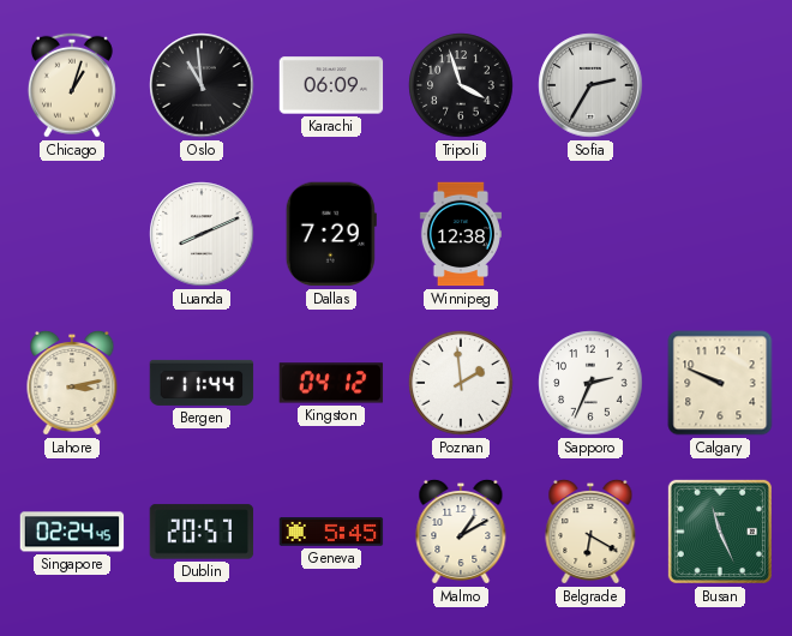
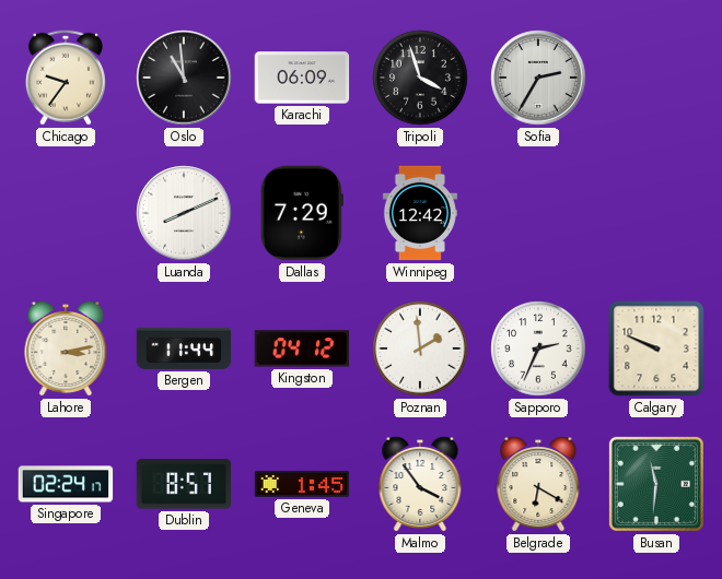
Chicago: 1:03 -> 9:36 (66, 78)
Winnipeg: 12:38 -> 12:42 (420, 213)
Singapore: 02:24:45 -> 02:24:17 (66, 484)
Dublin: 20:57 -> 8:57 (184, 484)
Geneva: 5:45 -> 1:45 (302, 484)
Malmo: 1:10 -> 3:54 (420, 484)
Busan: 11:26 -> 11:31 (656, 484)
